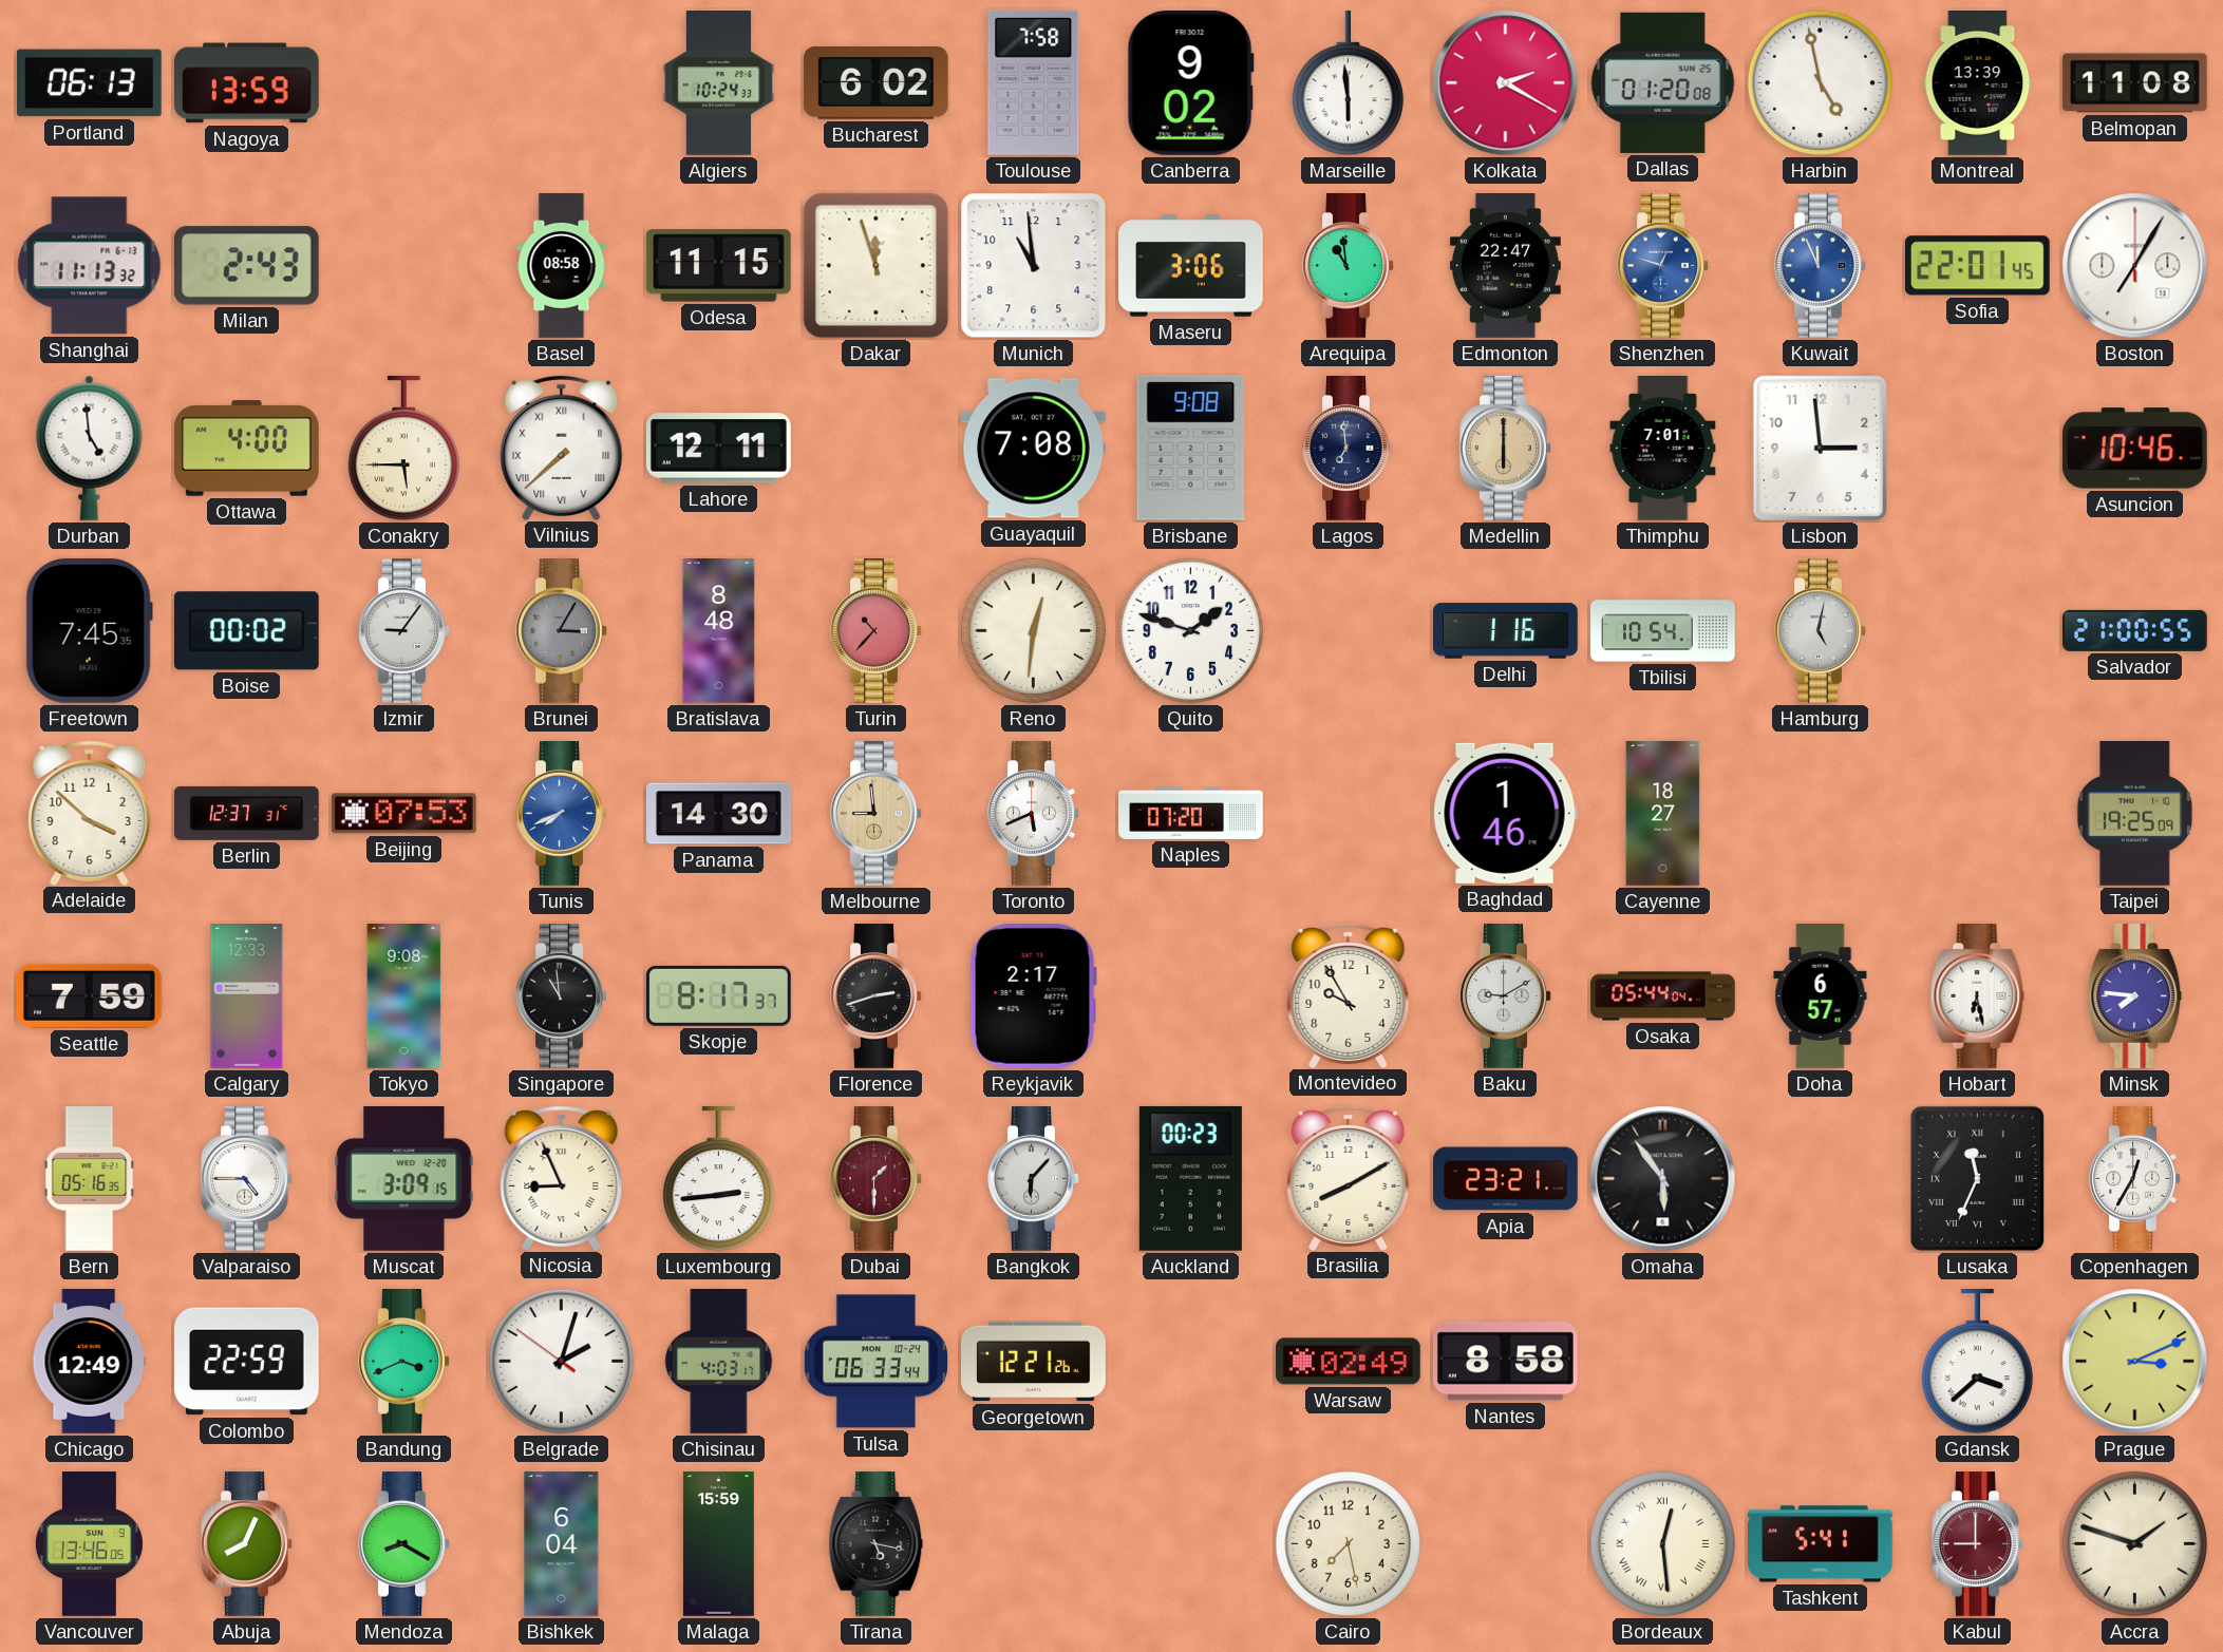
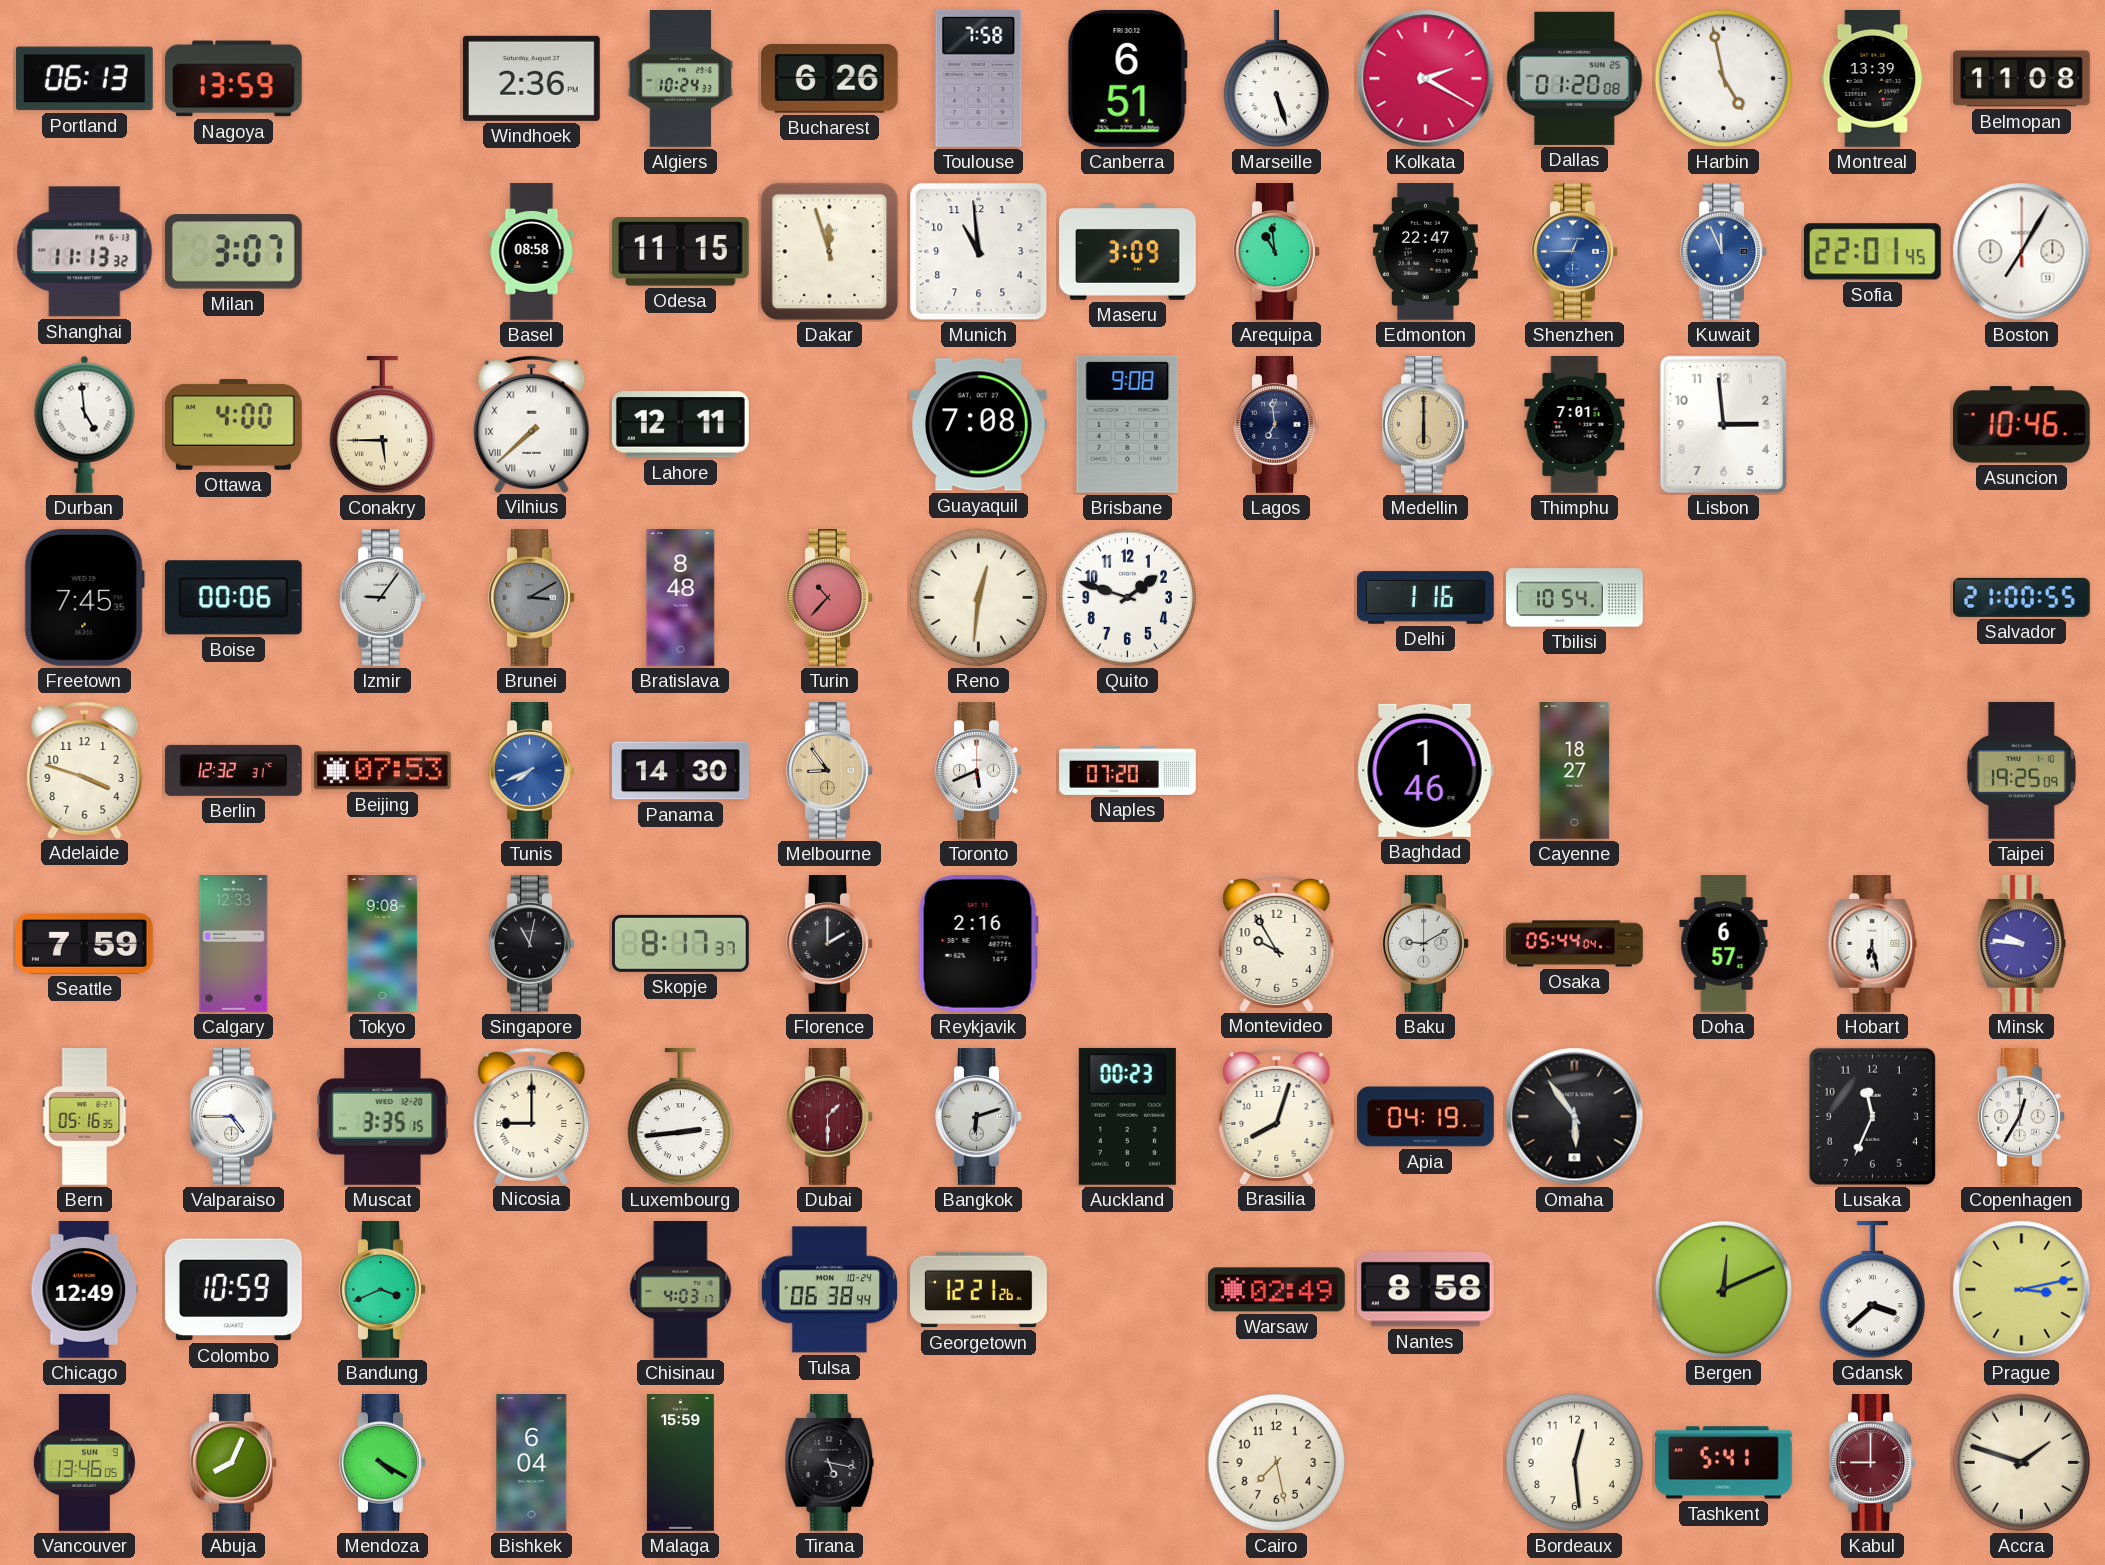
Windhoek: none -> 2:36 (531, 78)
Bucharest: 6:02 -> 6:26 (829, 78)
Canberra: 9:02 -> 6:51 (1127, 78)
Marseille: 5:59 -> 5:27 (1276, 79)
Milan: 2:43 -> 3:07 (233, 252)
Maseru: 3:06 -> 3:09 (1128, 252)
Shenzhen: 12:48 -> 12:45 (1575, 252)
Boise: 00:02 -> 00:06 (233, 598)
Brunei: 3:05 -> 3:10 (532, 598)
Hamburg: 5:02 -> none (1821, 631)
Adelaide: 3:52 -> 3:48 (85, 770)
Berlin: 12:37 -> 12:32 (233, 770)
Melbourne: 8:59 -> 8:54 (830, 771)
Singapore: 10:59 -> 11:02 (532, 944)
Florence: 2:42 -> 2:00 (830, 944)
Reykjavik: 2:17 -> 2:16 (978, 943)
Minsk: 7:46 -> 9:46 (2022, 944)
Muscat: 3:09 -> 3:35 (383, 1116)
Nicosia: 8:56 -> 9:00 (532, 1116)
Bangkok: 6:07 -> 6:12 (979, 1117)
Brasilia: 8:10 -> 8:03 (1277, 1116)
Apia: 23:21 -> 04:19 (1426, 1117)
Lusaka numerals: Roman -> Arabic (1872, 1116)
Colombo: 22:59 -> 10:59 (234, 1290)
Belgrade: 2:02 -> none (561, 1361)
Tulsa: 06:33 -> 06:38 (829, 1290)
Bergen: none -> 12:11 (1723, 1289)
Prague: 3:11 -> 3:13 (2022, 1290)
Mendoza: 8:20 -> 4:20 (383, 1463)
Bordeaux numerals: Roman -> Arabic (1574, 1462)
